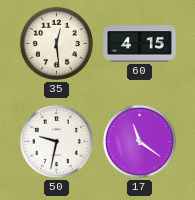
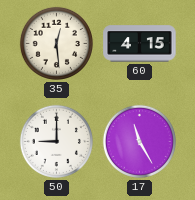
50: 9:32 -> 9:00 (56, 141)
17: 11:21 -> 11:25 (139, 141)
